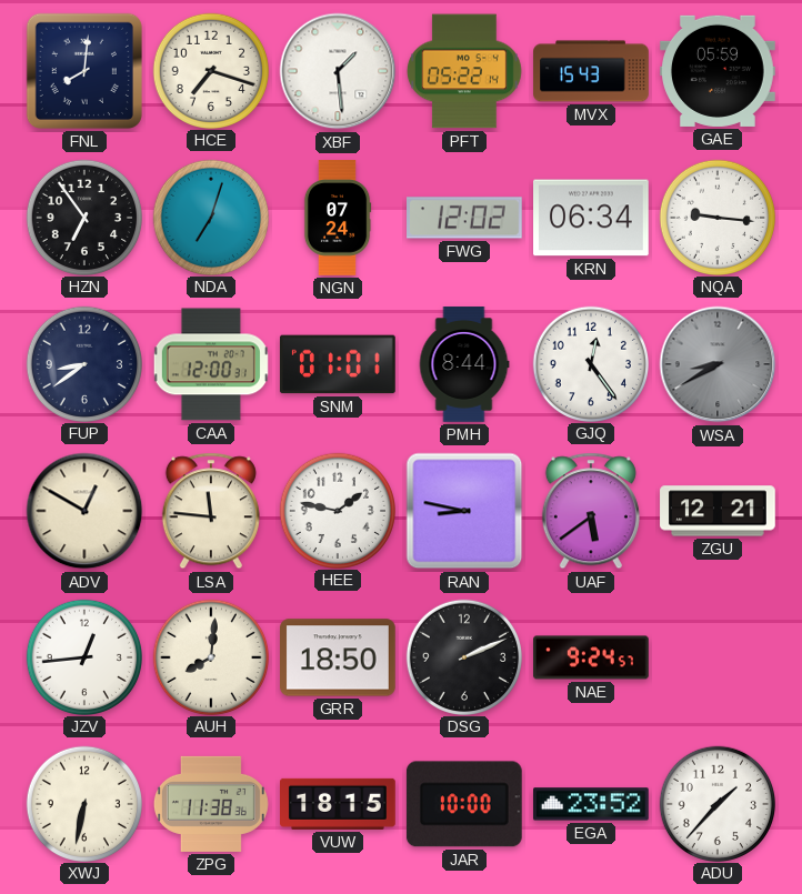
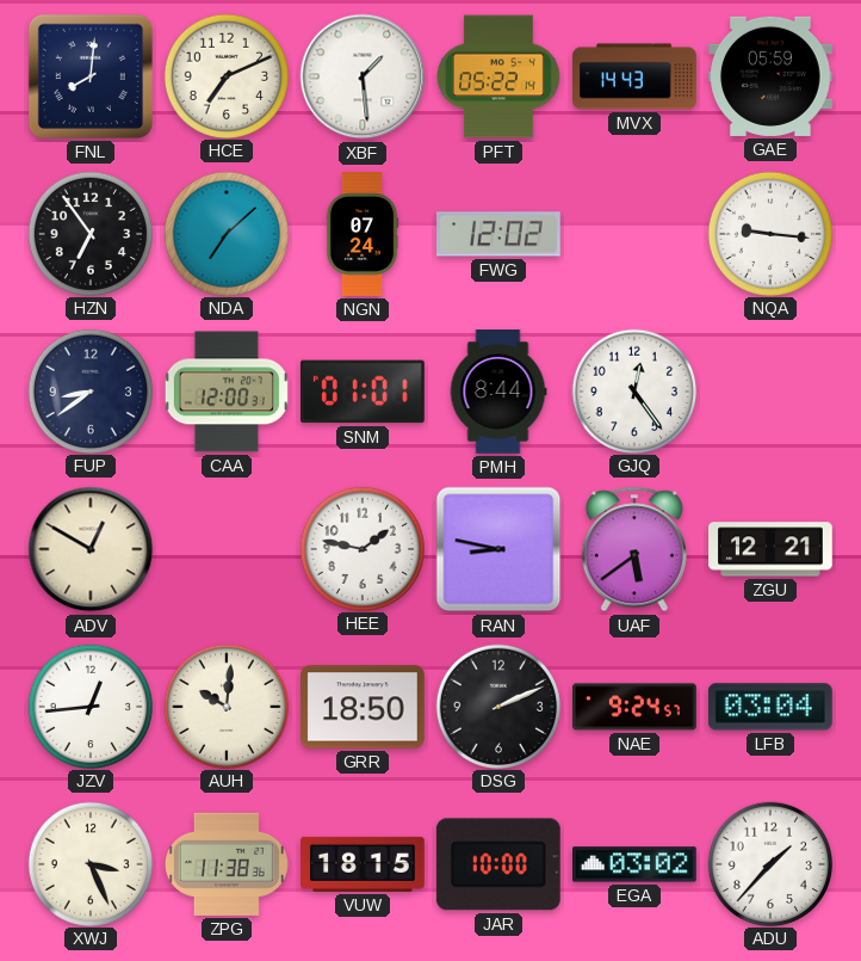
HCE: 7:18 -> 7:11 (225, 75)
MVX: 15:43 -> 14:43 (634, 76)
NDA: 7:03 -> 7:08 (225, 233)
KRN: 06:34 -> none (592, 218)
WSA: 8:40 -> none (718, 364)
LSA: 11:46 -> none (211, 511)
AUH: 8:01 -> 10:01 (225, 706)
LFB: none -> 03:04 (770, 707)
XWJ: 6:32 -> 3:26 (89, 863)
EGA: 23:52 -> 03:02 (636, 864)
